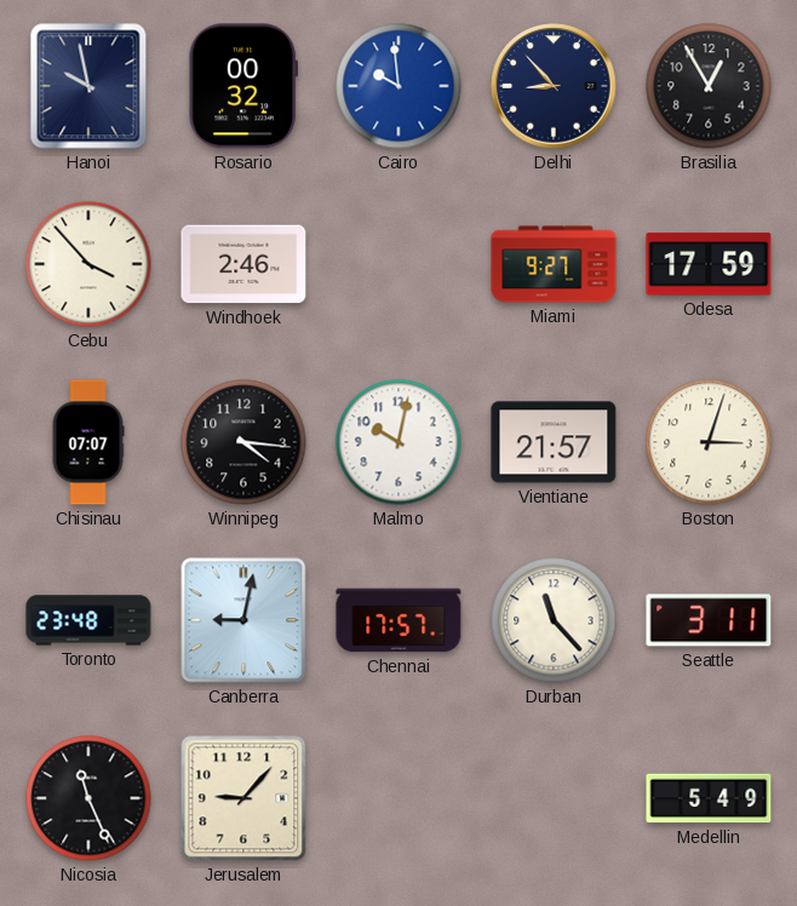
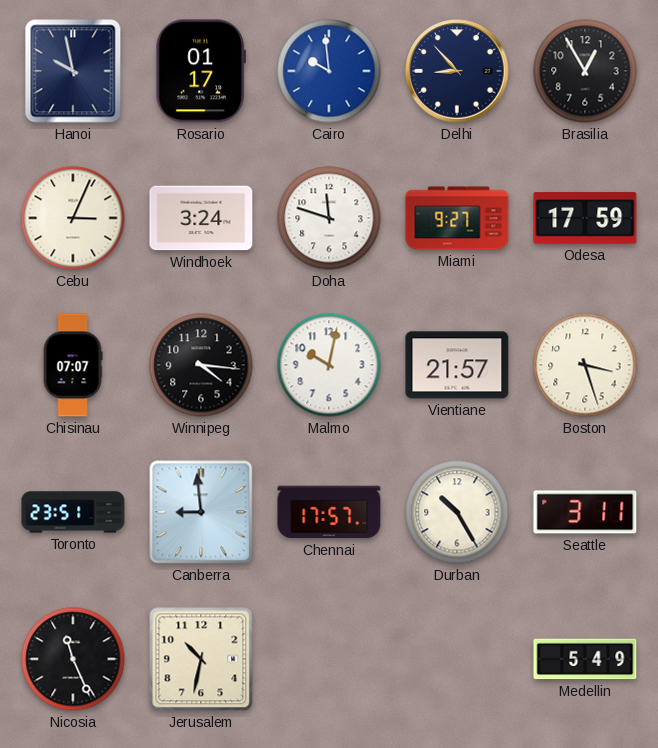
Rosario: 00:32 -> 01:17 (200, 71)
Cebu: 3:53 -> 3:04 (73, 218)
Windhoek: 2:46 -> 3:24 (201, 218)
Doha: none -> 11:48 (329, 218)
Boston: 3:03 -> 3:27 (585, 365)
Toronto: 23:48 -> 23:51 (73, 512)
Canberra: 9:02 -> 8:59 (201, 512)
Durban: 11:23 -> 10:25 (457, 512)
Jerusalem: 9:07 -> 10:32 (201, 659)
